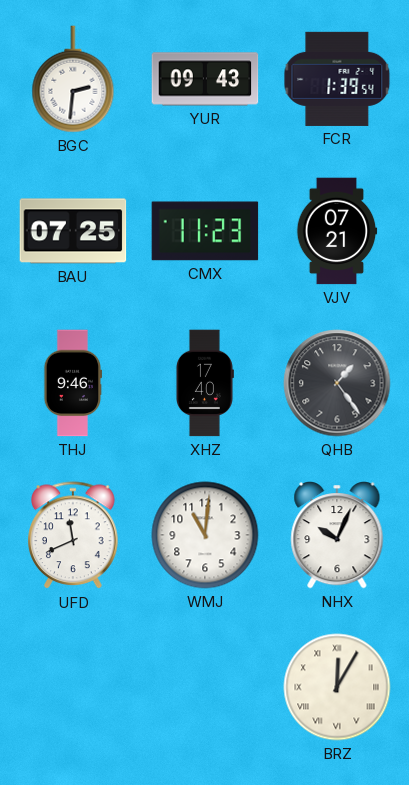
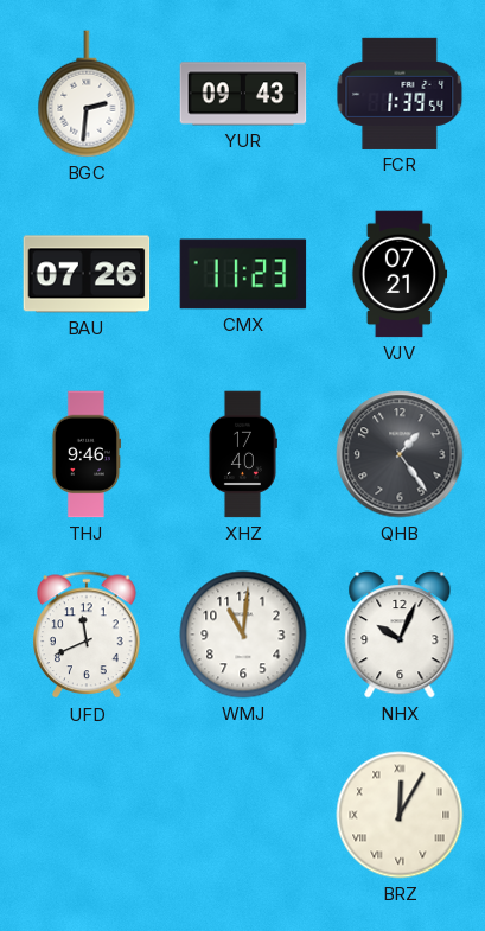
BAU: 07:25 -> 07:26 (87, 274)
